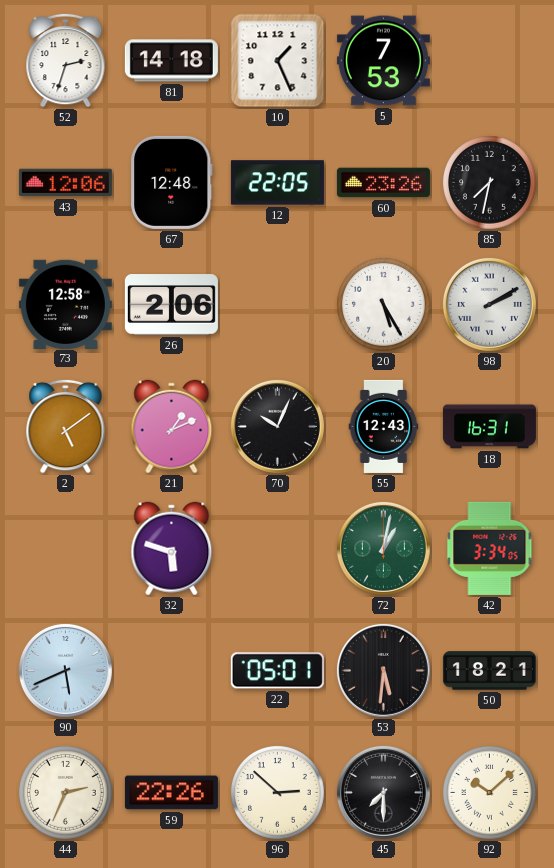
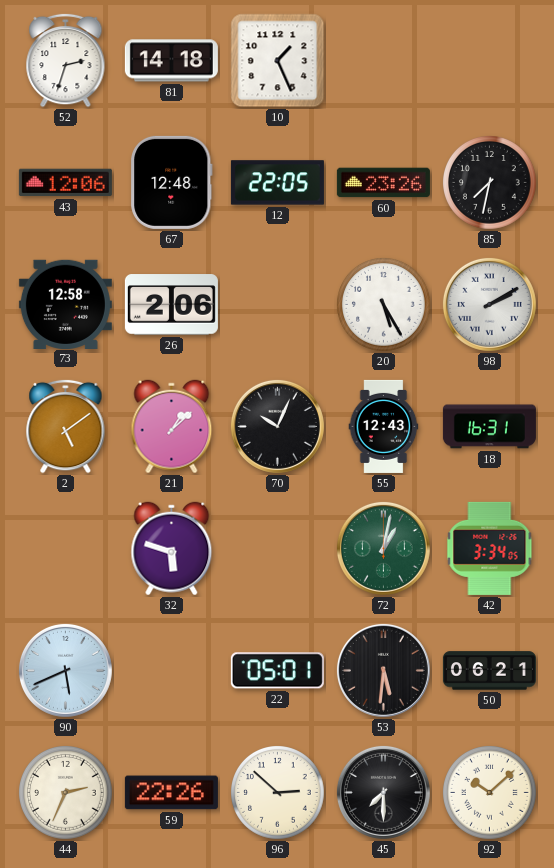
5: 7:53 -> none (383, 61)
21: 1:11 -> 1:08 (172, 427)
50: 18:21 -> 06:21 (489, 671)
